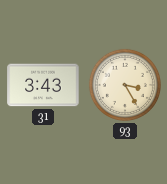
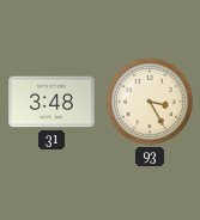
31: 3:43 -> 3:48 (51, 102)
